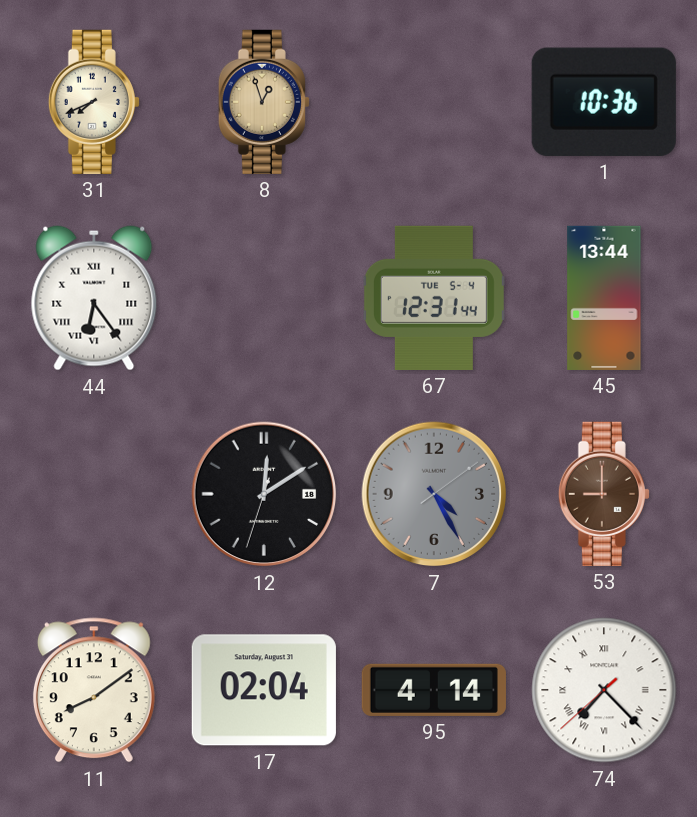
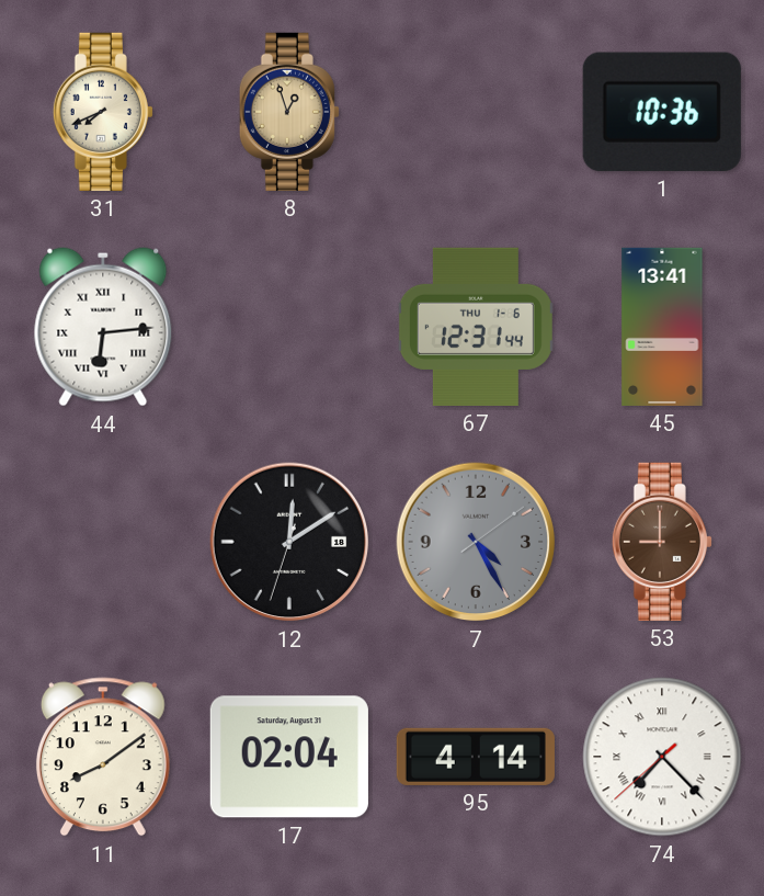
44: 6:24 -> 6:14 (103, 327)
67 date: TUE 5-4 -> THU 1-6 (476, 327)
45: 13:44 -> 13:41 (662, 327)
